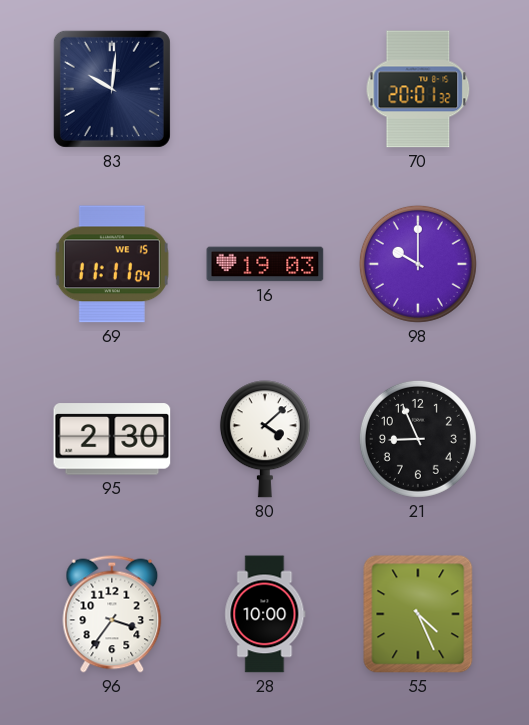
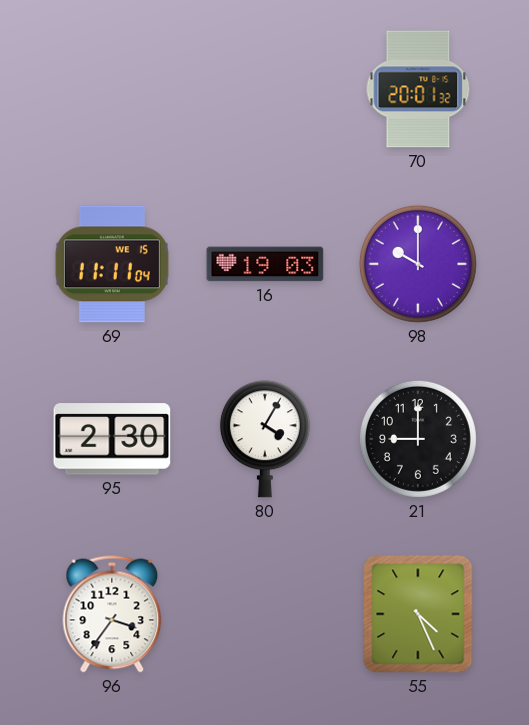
83: 10:01 -> none (112, 89)
80: 4:08 -> 4:05 (265, 439)
21: 8:56 -> 9:00 (418, 439)
28: 10:00 -> none (265, 614)
